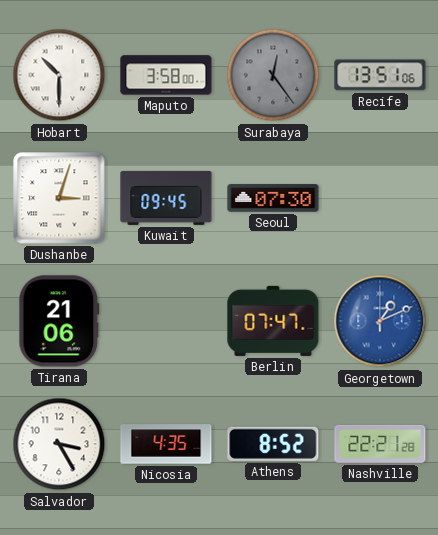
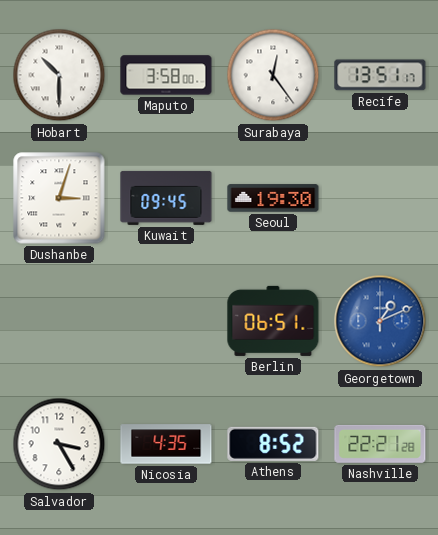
Surabaya dial: grey -> white (273, 75)
Recife: 13:51:06 -> 13:51:17 (380, 75)
Seoul: 07:30 -> 19:30 (273, 198)
Tirana: 21:06 -> none (59, 321)
Berlin: 07:47 -> 06:51 (273, 321)
